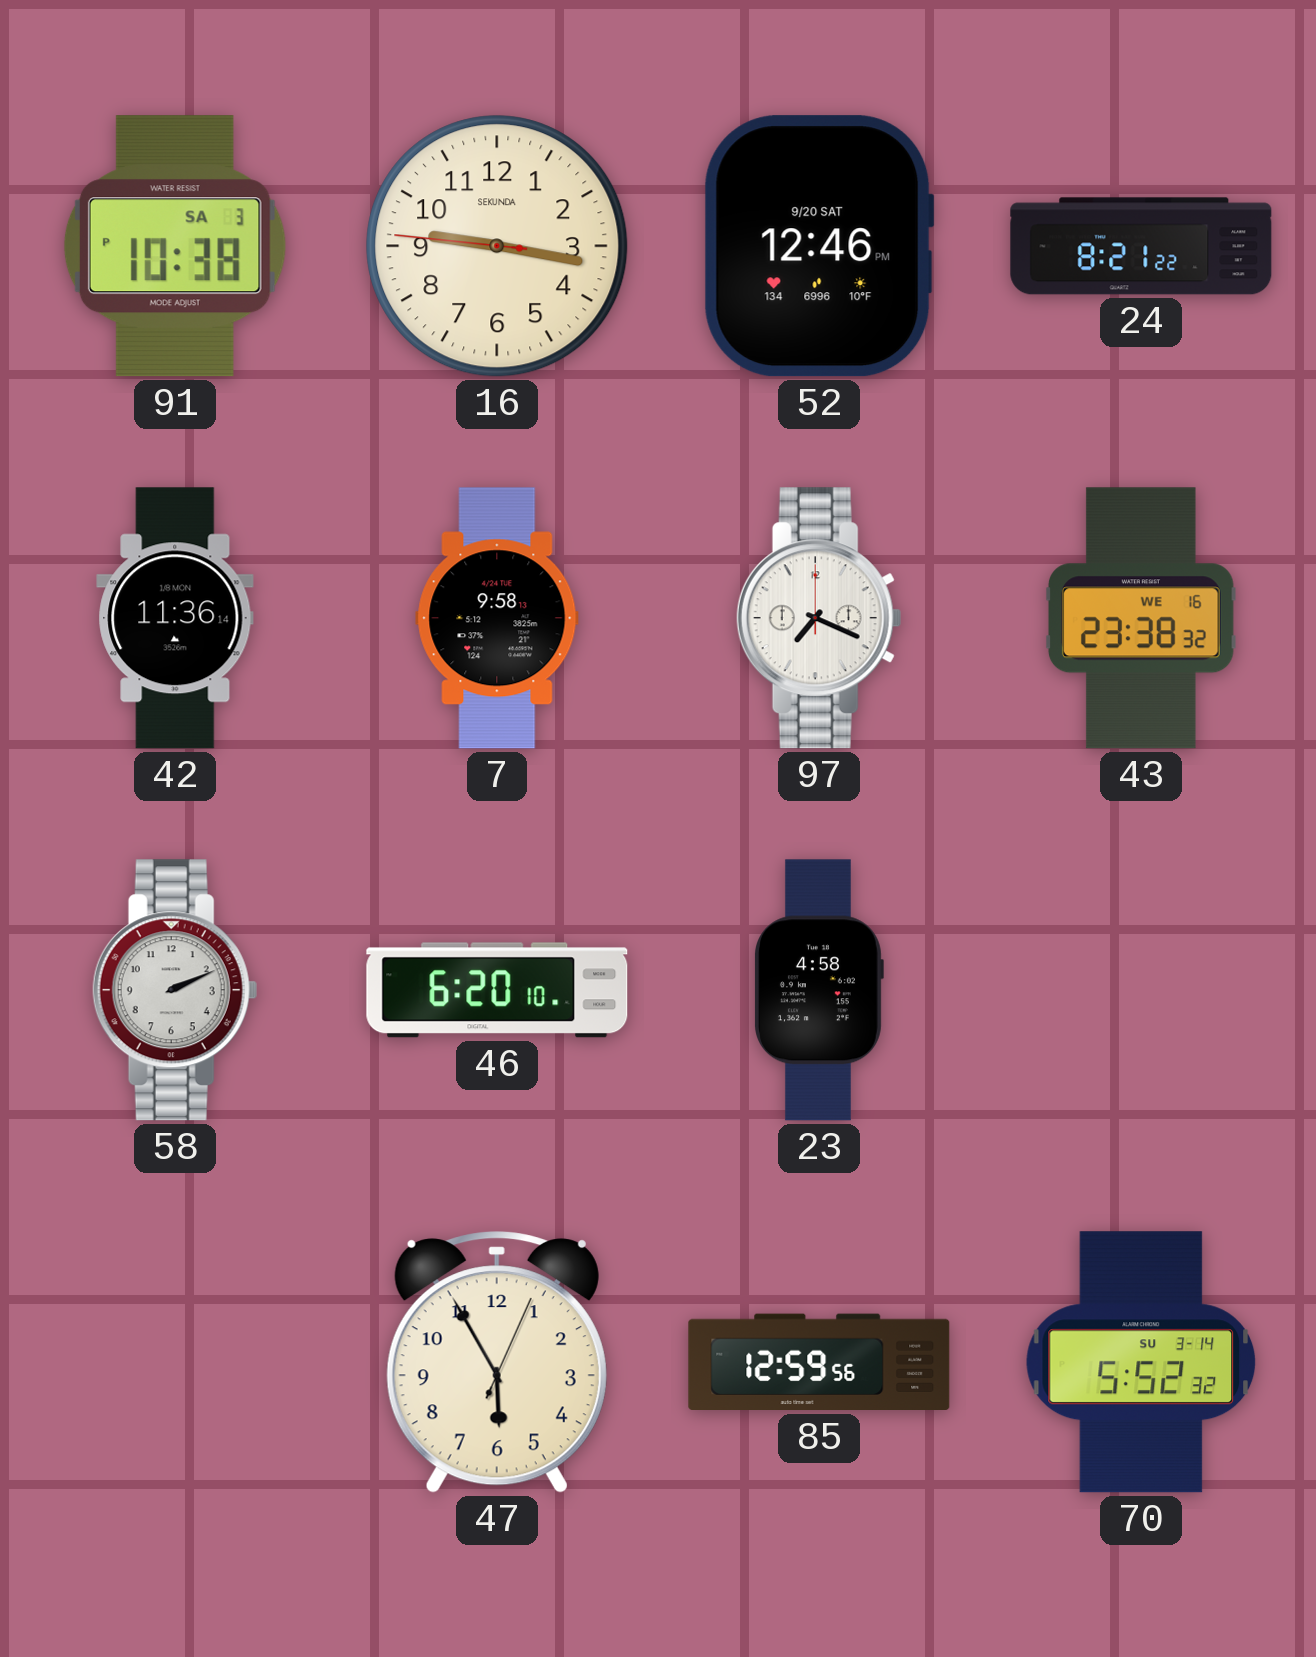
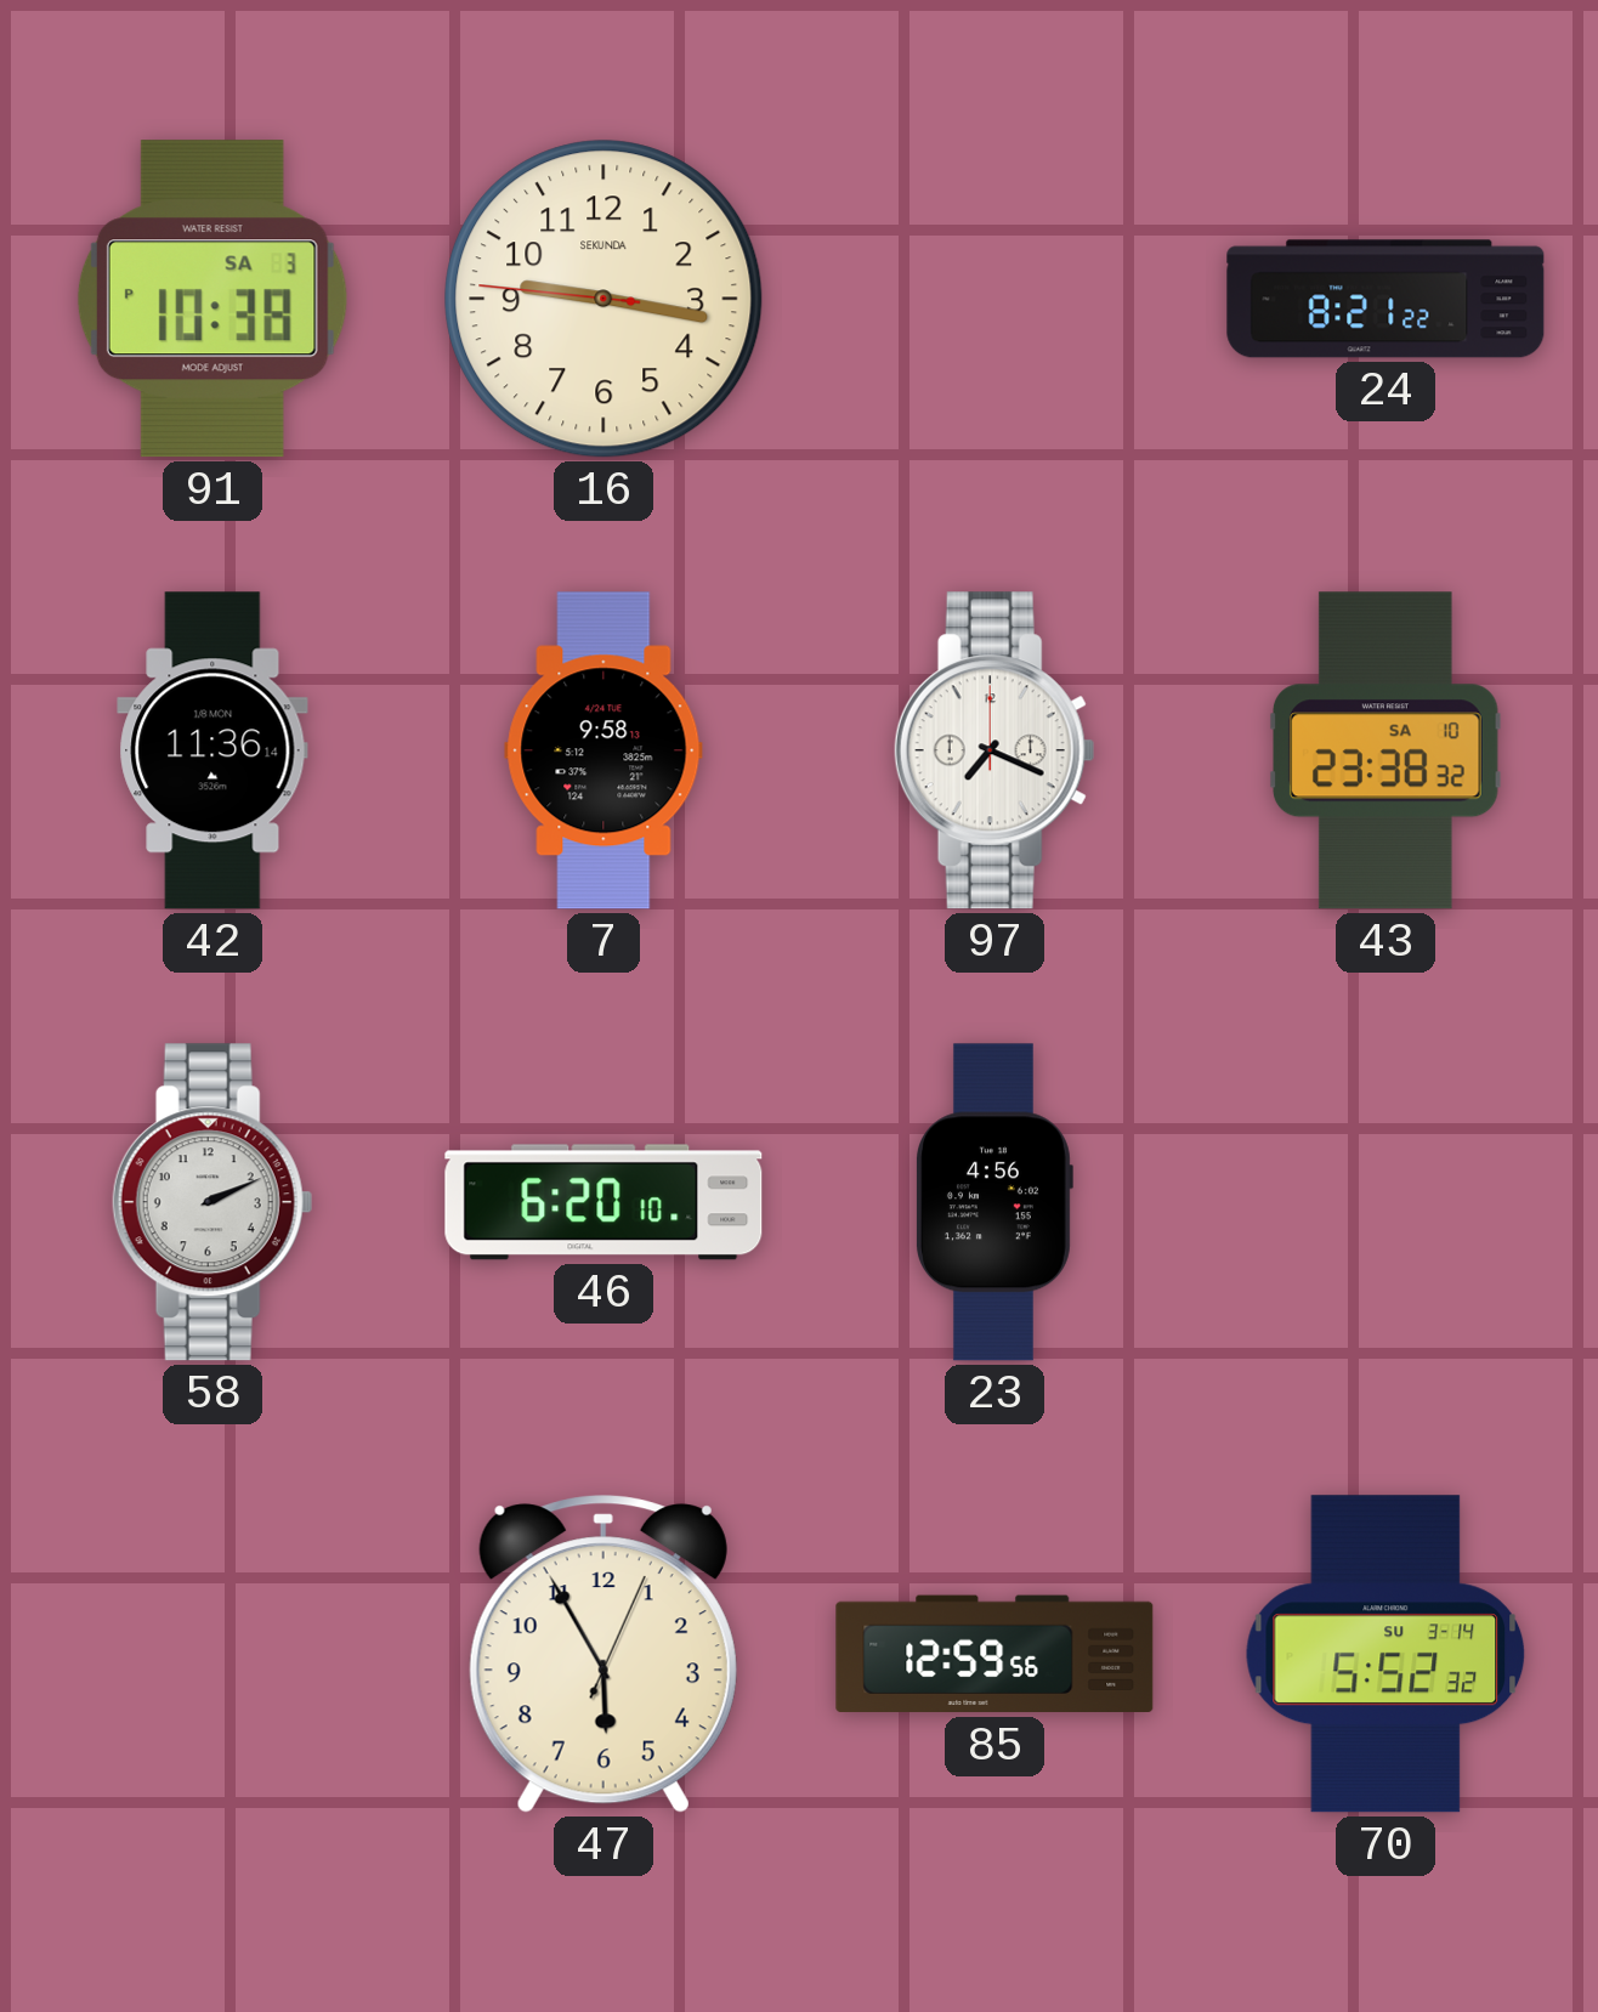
52: 12:46 -> none (819, 246)
43 date: WE 16 -> SA 10 (1385, 750)
23: 4:58 -> 4:56 (994, 1202)
